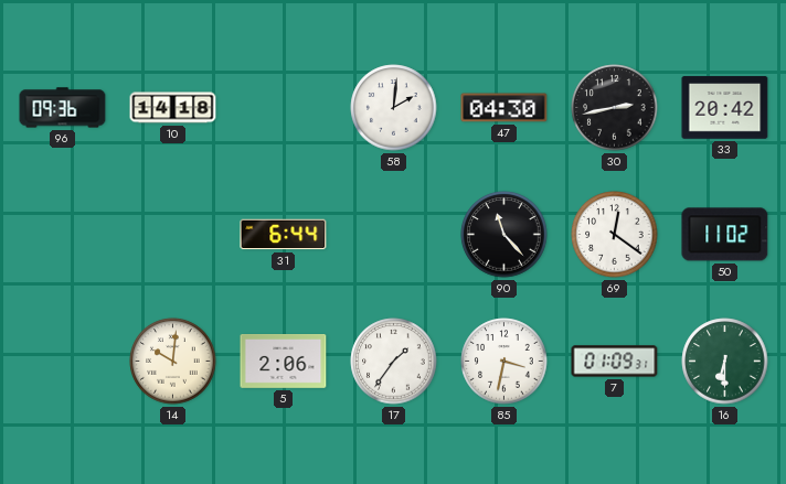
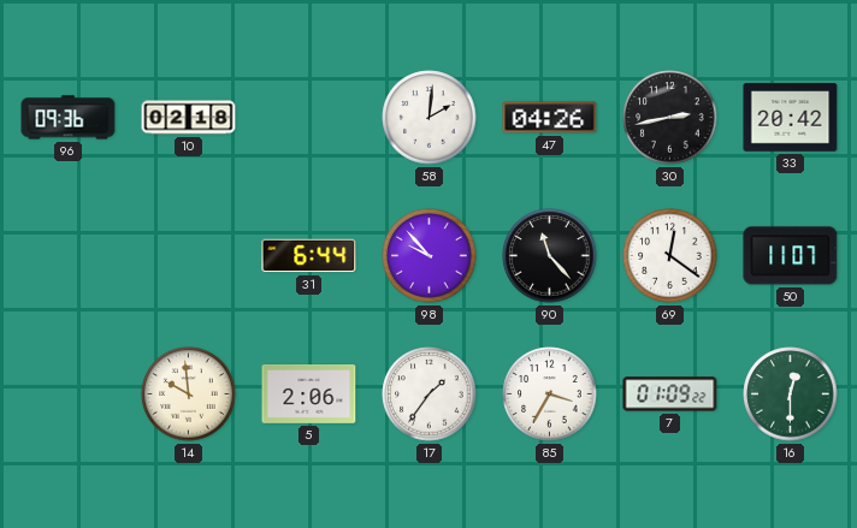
10: 14:18 -> 02:18 (189, 118)
47: 04:30 -> 04:26 (550, 118)
98: none -> 9:53 (430, 256)
50: 11:02 -> 11:07 (791, 256)
14: 10:01 -> 9:59 (189, 394)
85: 3:32 -> 3:35 (550, 394)
7: 01:09:31 -> 01:09:22 (670, 394)
16: 6:30 -> 12:30 (791, 394)
